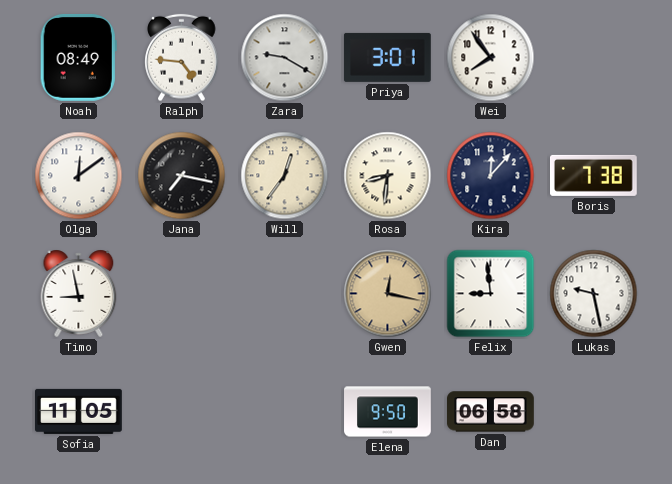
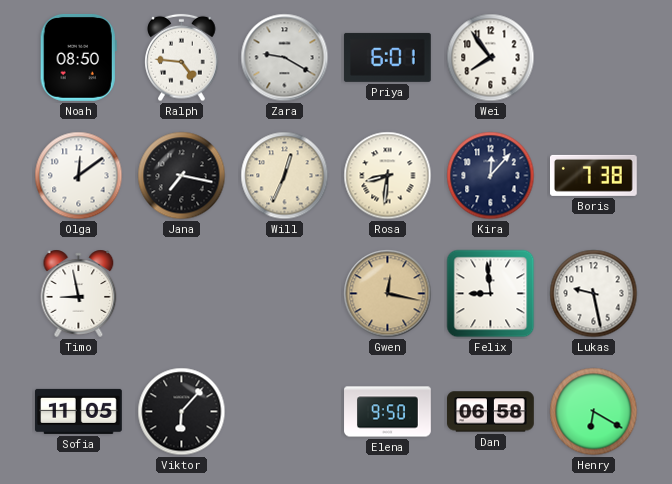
Noah: 08:49 -> 08:50 (78, 57)
Priya: 3:01 -> 6:01 (387, 57)
Will: 12:36 -> 12:34 (285, 176)
Viktor: none -> 6:07 (182, 412)
Henry: none -> 6:20 (594, 412)
